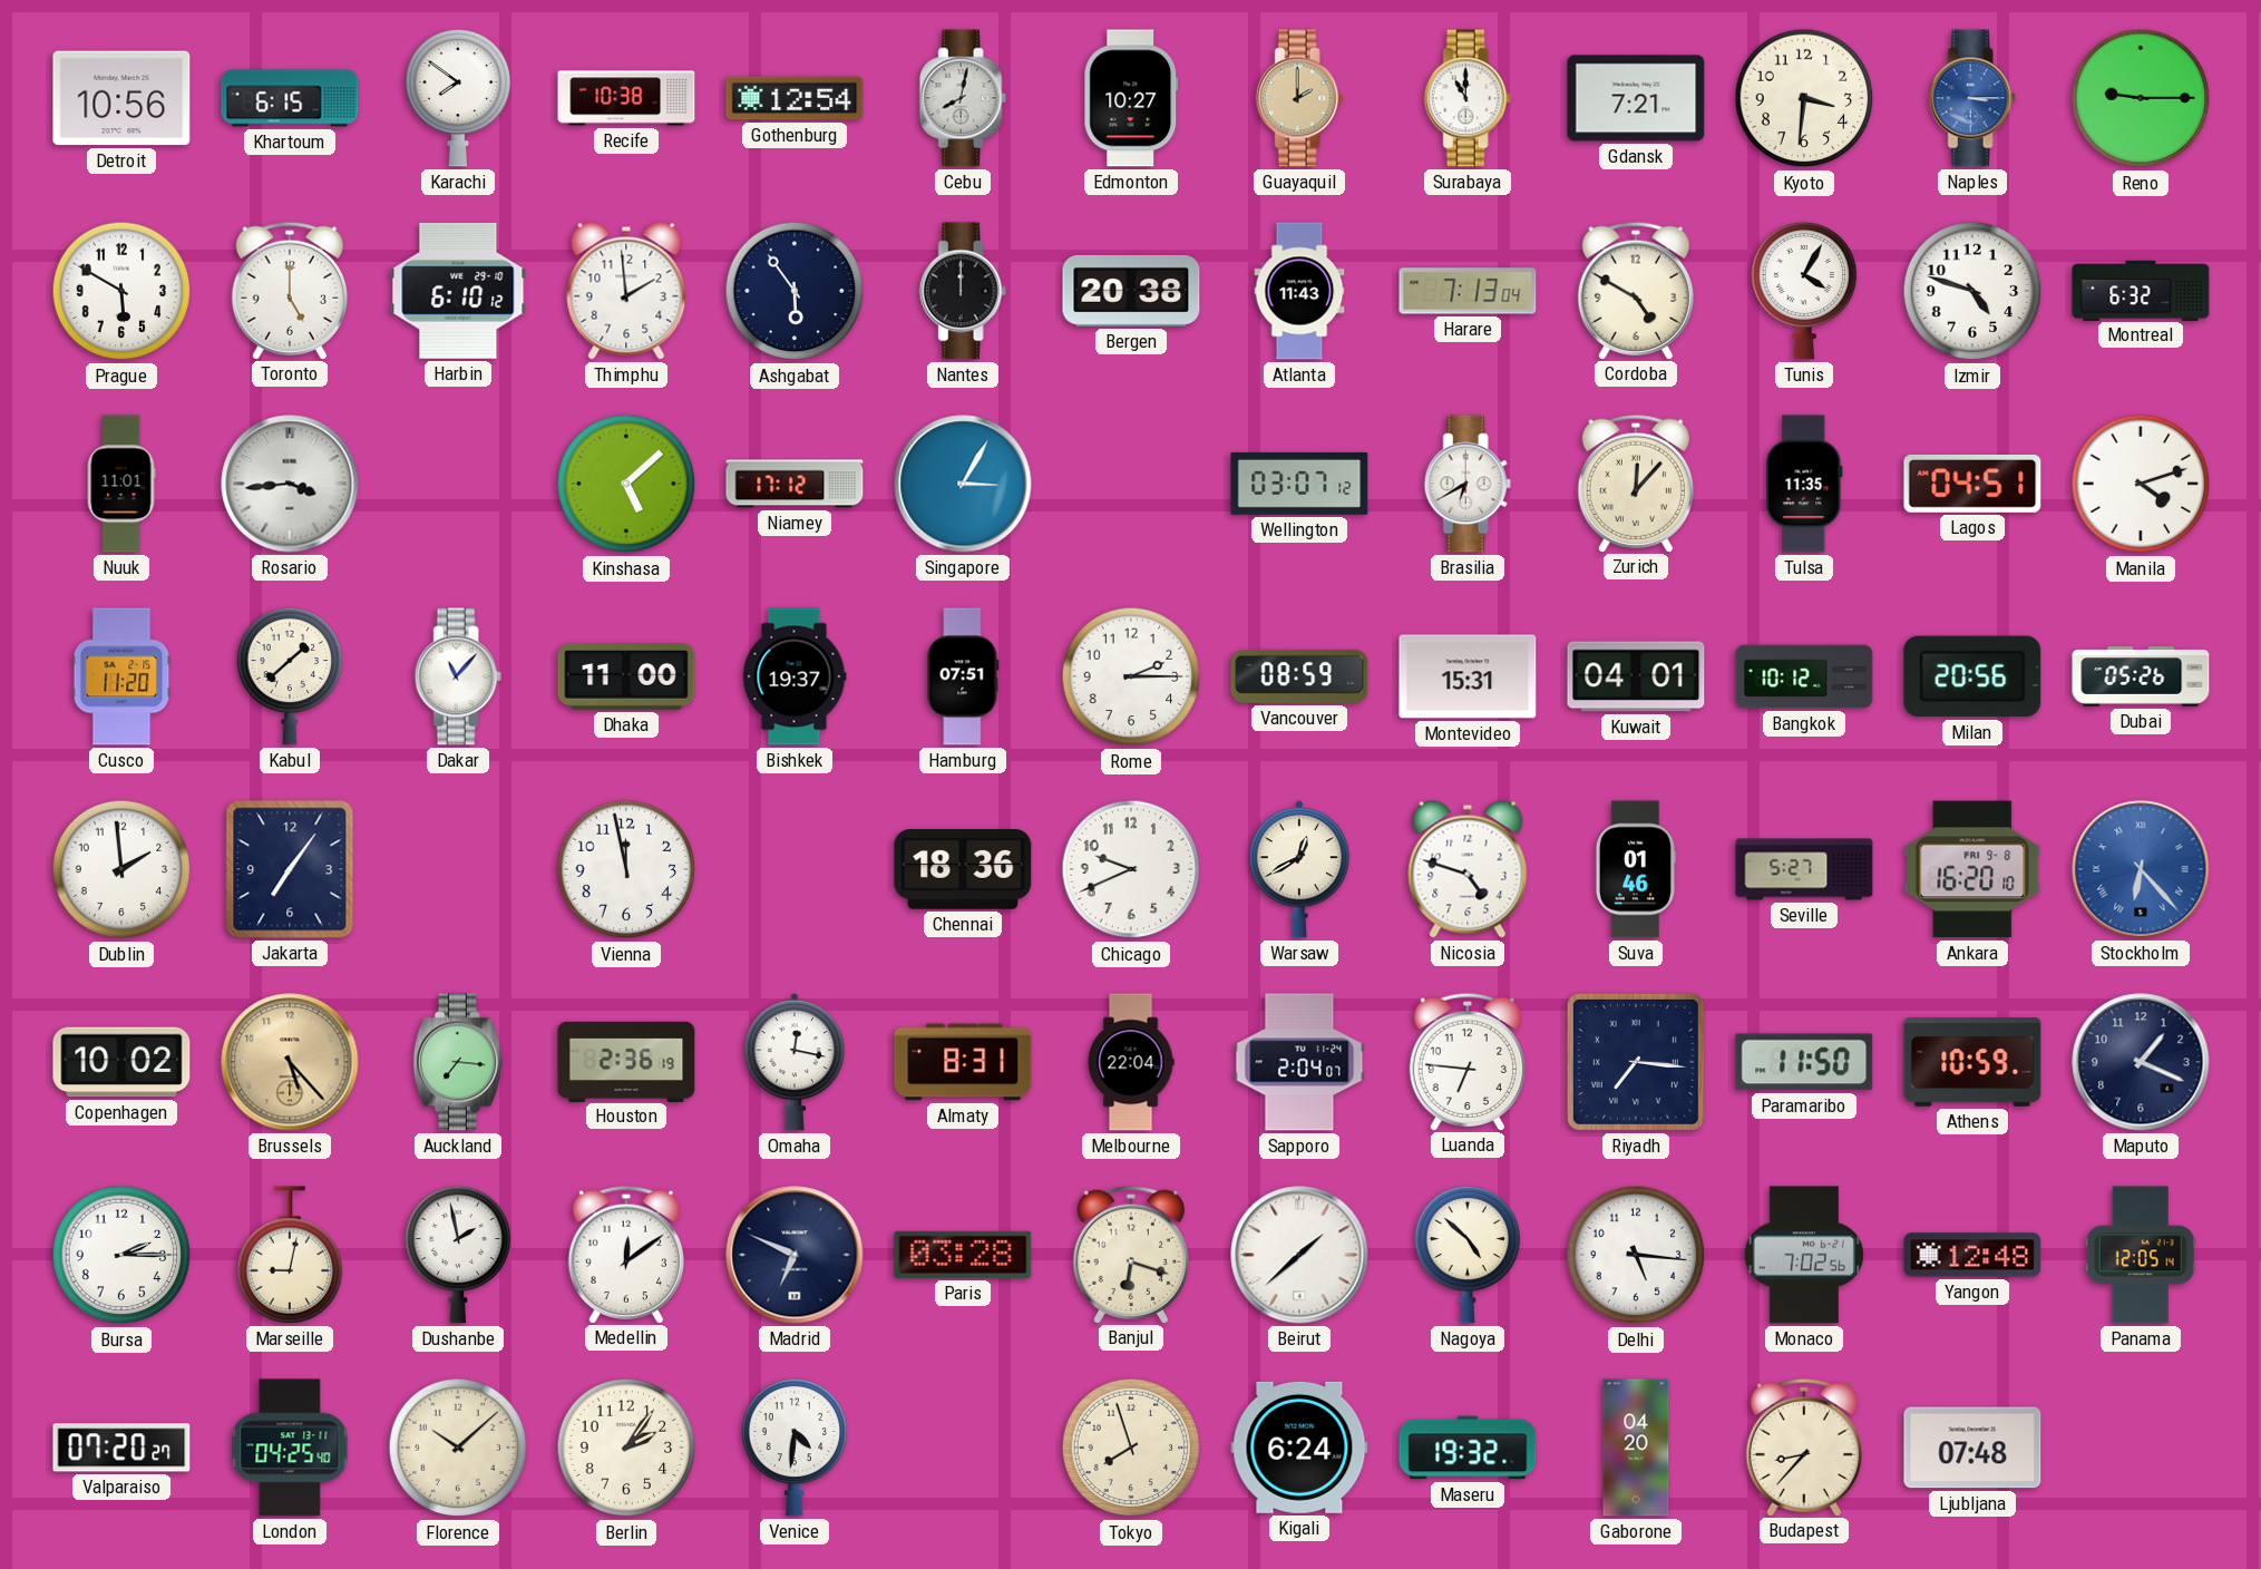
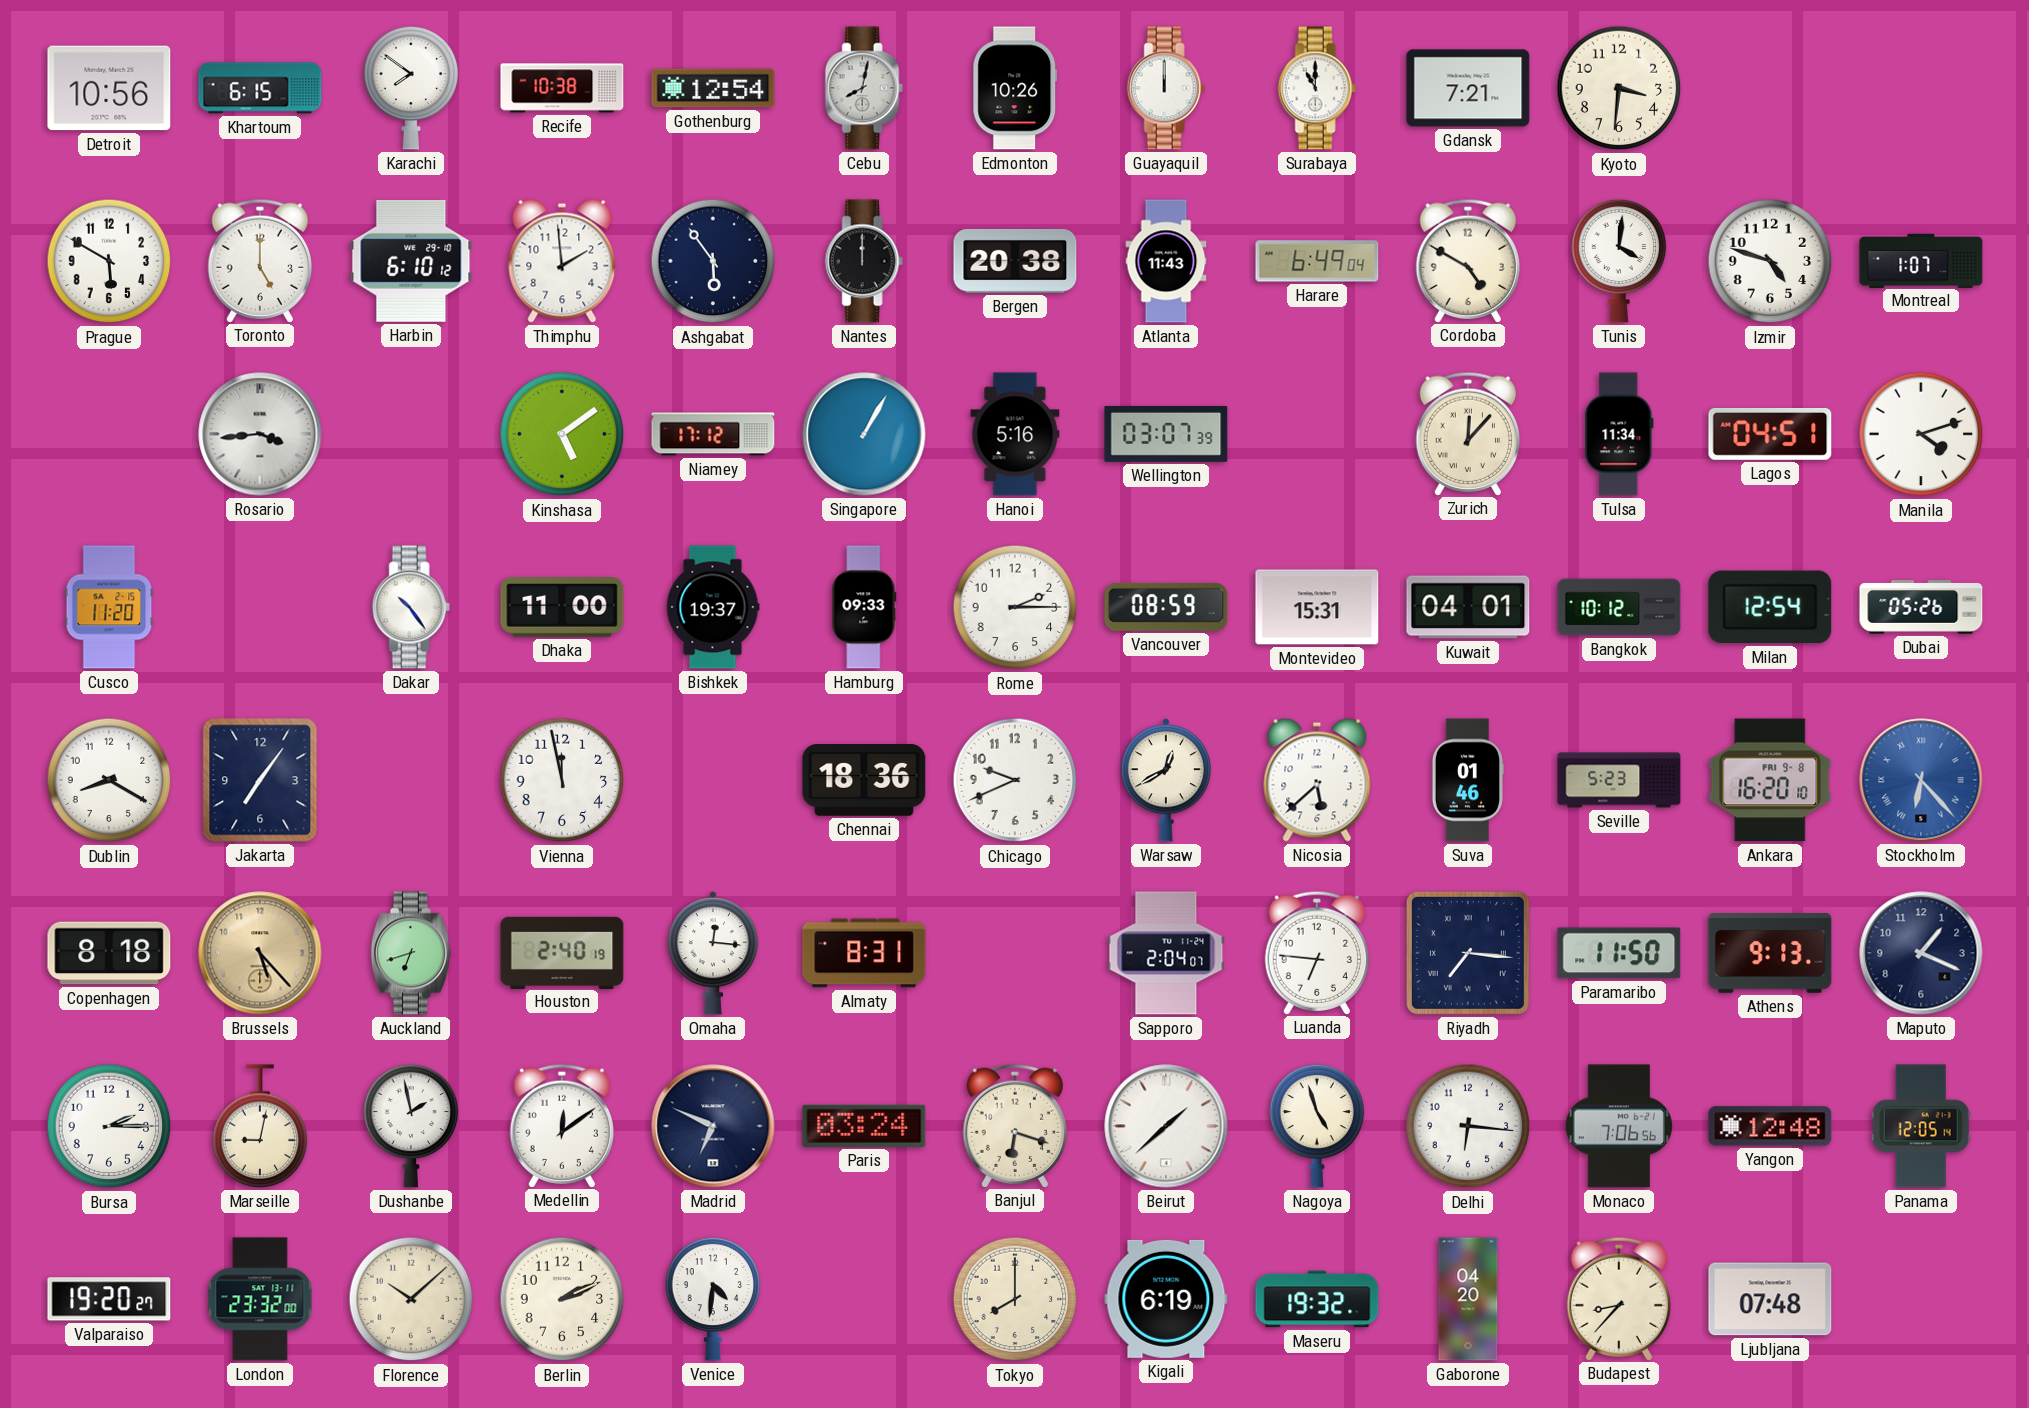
Edmonton: 10:27 -> 10:26 (1015, 88)
Guayaquil: 2:00 -> 12:00 (1166, 88)
Guayaquil dial: champagne -> white (1166, 88)
Naples: 3:15 -> none (1972, 98)
Reno: 9:15 -> none (2141, 98)
Harare: 7:13 -> 6:49 (1317, 261)
Tunis: 4:05 -> 4:01 (1619, 261)
Montreal: 6:32 -> 1:07 (1921, 260)
Nuuk: 11:01 -> none (121, 484)
Kinshasa: 5:08 -> 5:09 (562, 434)
Singapore: 3:05 -> 1:05 (864, 434)
Hanoi: none -> 5:16 (1015, 434)
Wellington: 03:07:12 -> 03:07:39 (1166, 434)
Brasilia: 6:40 -> none (1468, 484)
Tulsa: 11:35 -> 11:34 (1619, 434)
Kabul: 1:38 -> none (290, 676)
Dakar: 11:07 -> 10:24 (411, 607)
Hamburg: 07:51 -> 09:33 (864, 607)
Milan: 20:56 -> 12:54 (1770, 607)
Dublin: 1:59 -> 8:20 (109, 780)
Nicosia: 4:48 -> 5:38 (1317, 780)
Seville: 5:27 -> 5:23 (1619, 780)
Copenhagen: 10:02 -> 8:18 (109, 953)
Auckland: 7:16 -> 6:42 (411, 953)
Houston: 2:36 -> 2:40 (562, 952)
Omaha: 12:17 -> 12:16 (712, 954)
Melbourne: 22:04 -> none (1131, 1062)
Athens: 10:59 -> 9:13 (1770, 953)
Paris: 03:28 -> 03:24 (864, 1126)
Nagoya: 4:52 -> 4:57 (1317, 1126)
Delhi: 5:16 -> 6:16 (1468, 1126)
Monaco: 7:02 -> 7:06 (1619, 1126)
Valparaiso: 07:20 -> 19:20 (109, 1299)
London: 04:25 -> 23:32 (260, 1299)
Berlin: 2:06 -> 2:11 (562, 1299)
Tokyo: 7:57 -> 8:00 (1015, 1299)
Kigali: 6:24 -> 6:19 (1166, 1299)
